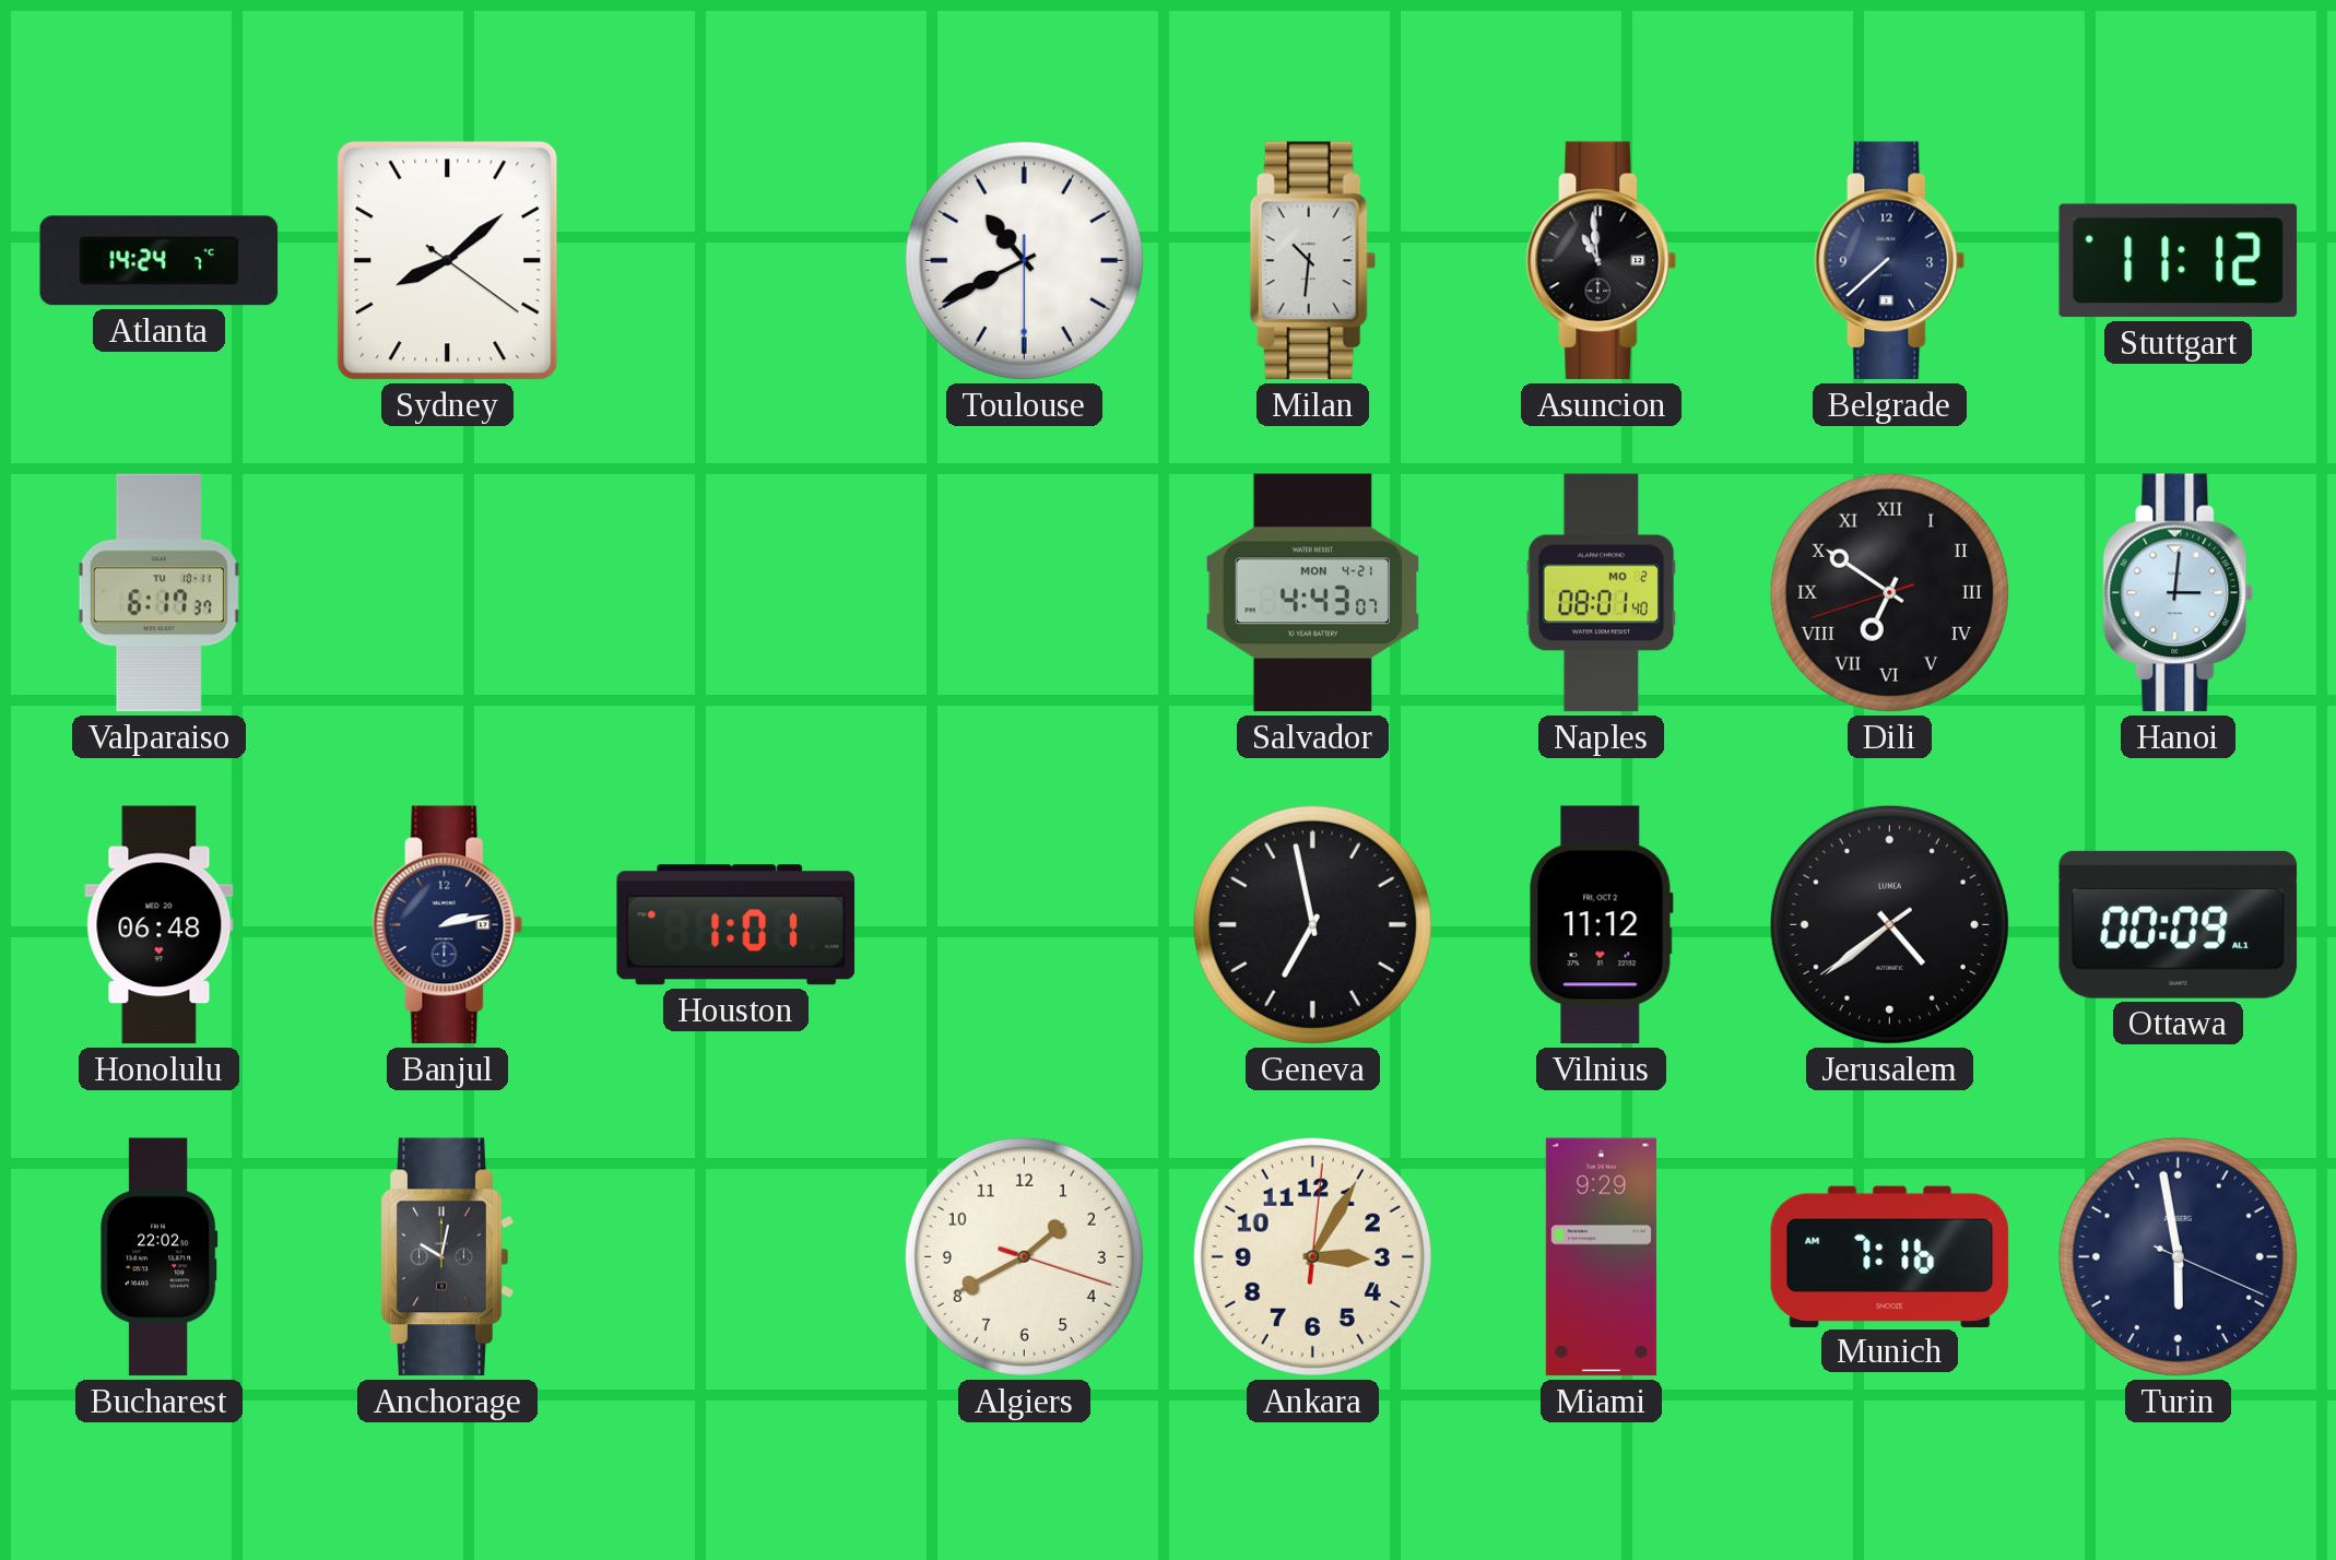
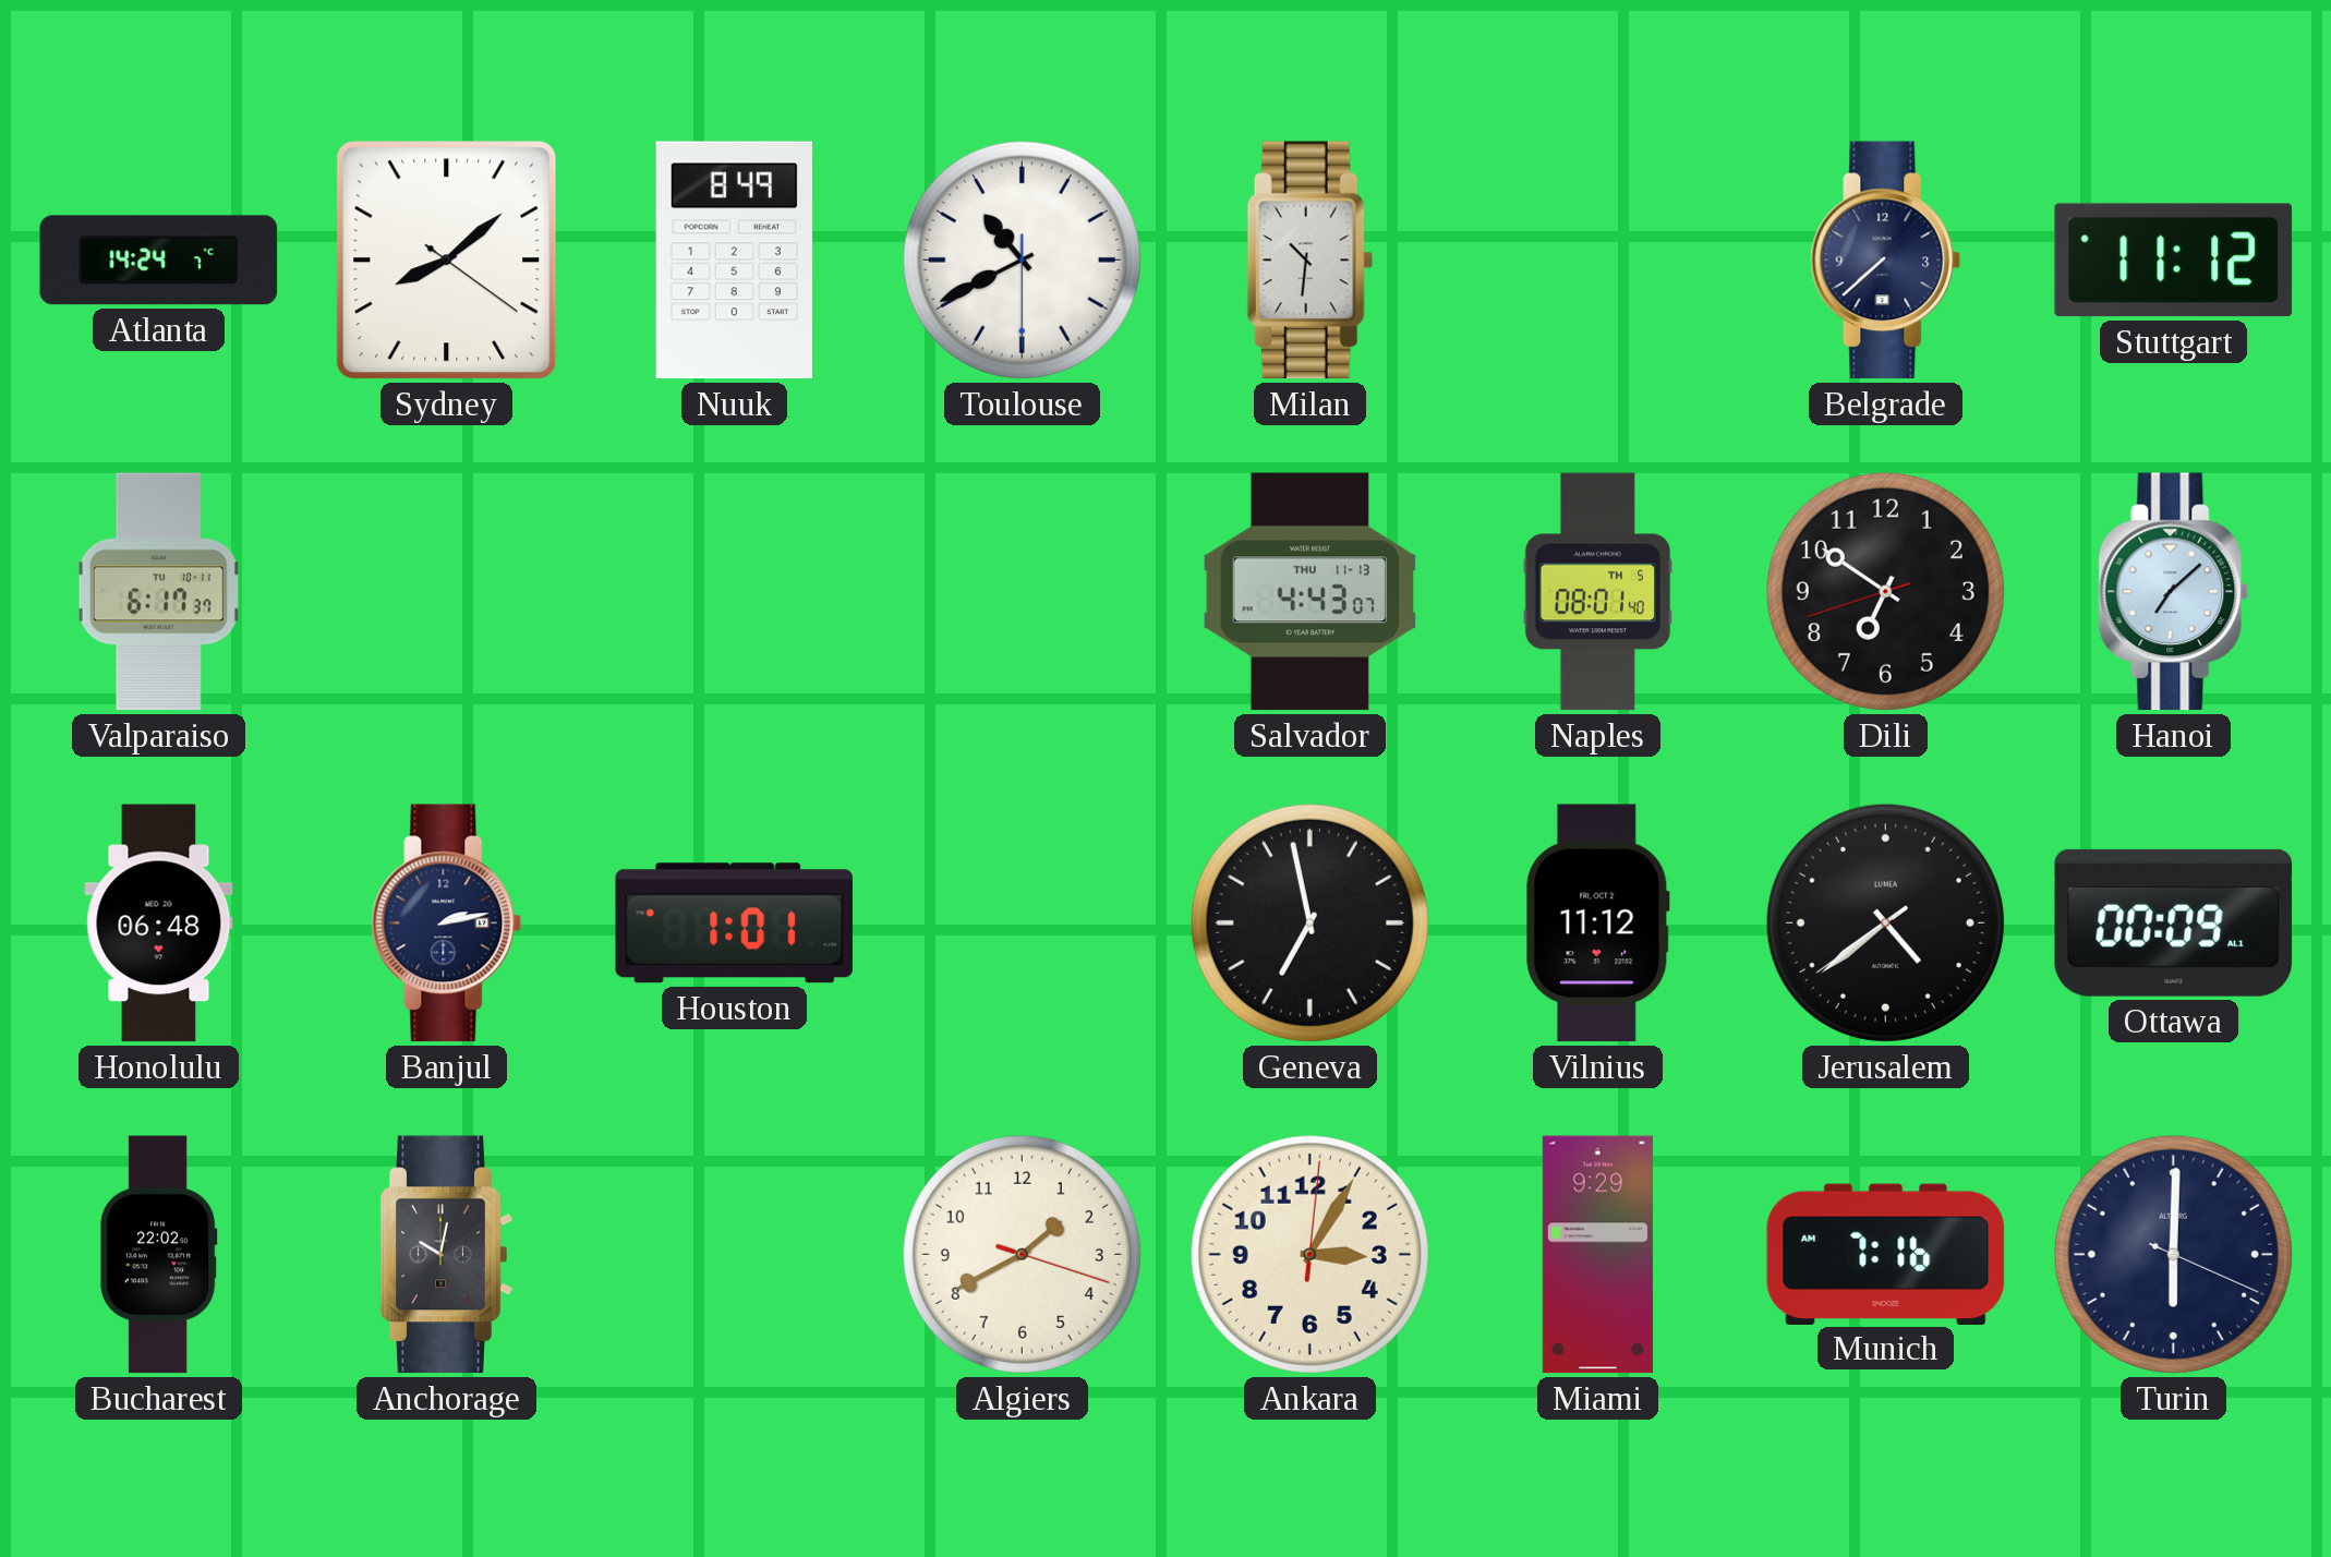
Nuuk: none -> 8:49 (734, 261)
Asuncion: 10:59 -> none (1602, 261)
Salvador date: MON 4-21 -> THU 11-13 (1309, 592)
Naples date: MO 2 -> TH 5 (1598, 592)
Dili numerals: Roman -> Arabic (1885, 591)
Hanoi: 3:01 -> 7:08 (2174, 592)
Turin: 5:58 -> 6:00 (2173, 1254)
